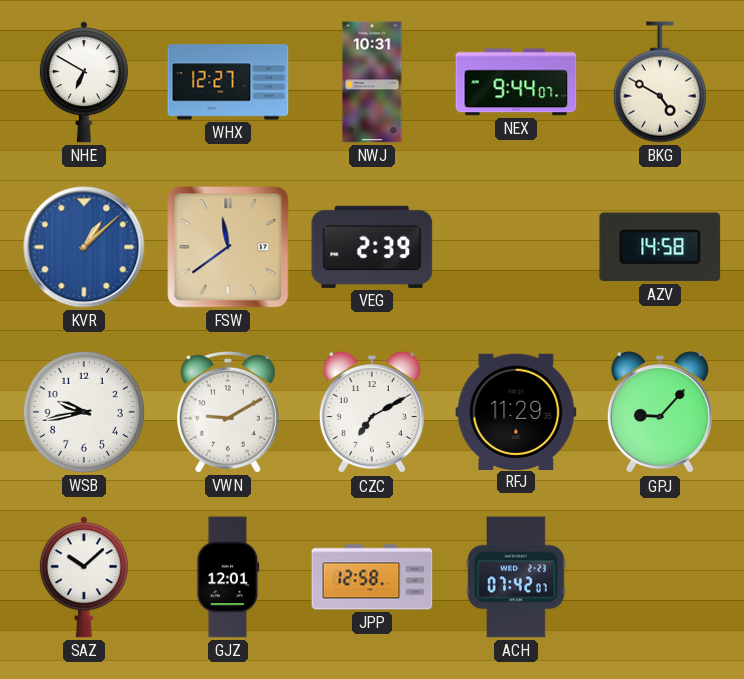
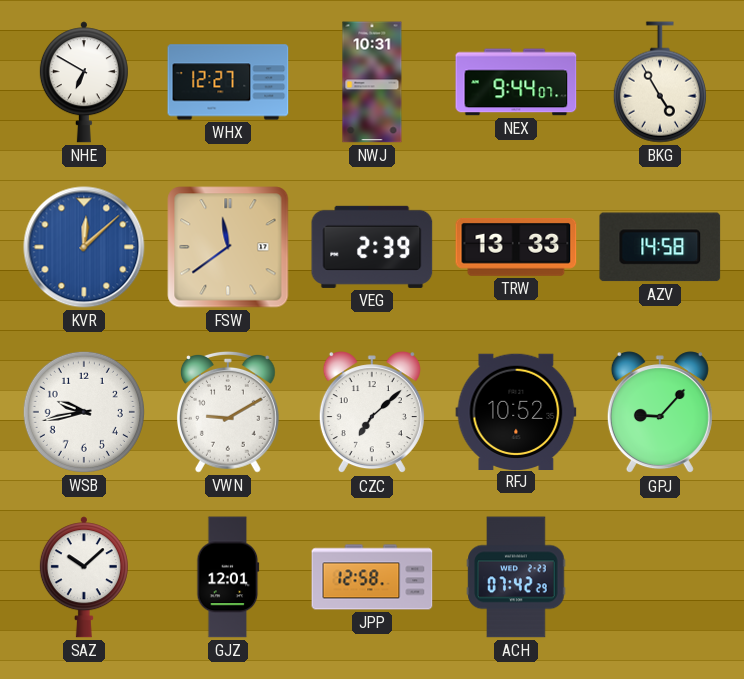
BKG: 4:50 -> 4:55 (660, 82)
KVR: 1:08 -> 12:08 (84, 247)
TRW: none -> 13:33 (516, 247)
CZC: 7:10 -> 7:08 (372, 413)
RFJ: 11:29 -> 10:52 (516, 411)
ACH: 07:42:07 -> 07:42:29 (516, 577)
